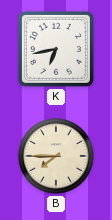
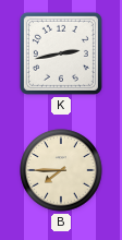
K: 6:43 -> 2:43 (61, 53)
